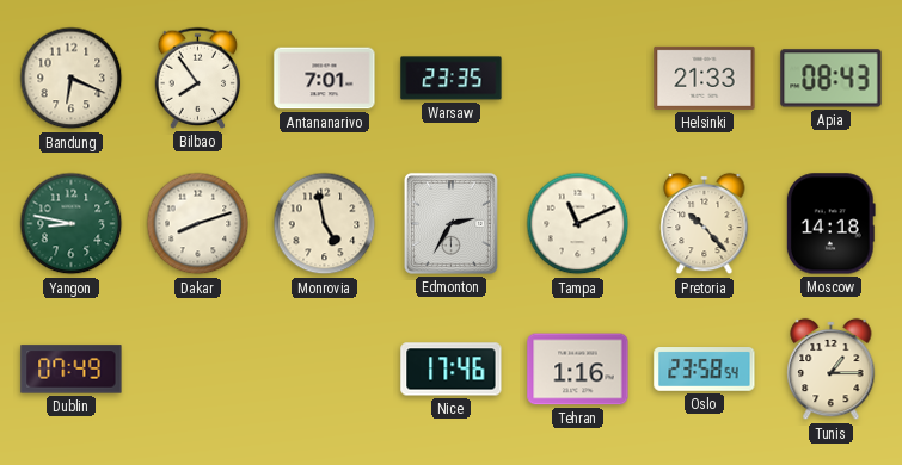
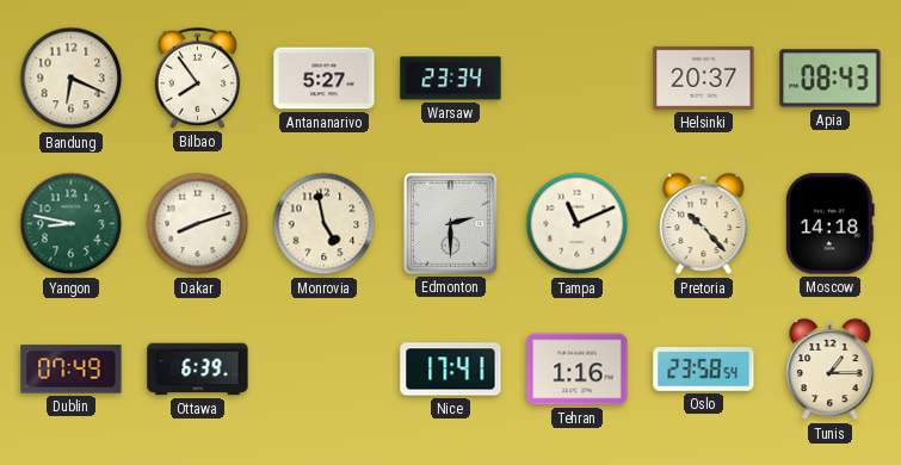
Antananarivo: 7:01 -> 5:27 (325, 79)
Warsaw: 23:35 -> 23:34 (451, 79)
Helsinki: 21:33 -> 20:37 (704, 77)
Edmonton: 2:35 -> 2:30 (450, 223)
Ottawa: none -> 6:39 (198, 370)
Nice: 17:46 -> 17:41 (451, 370)
